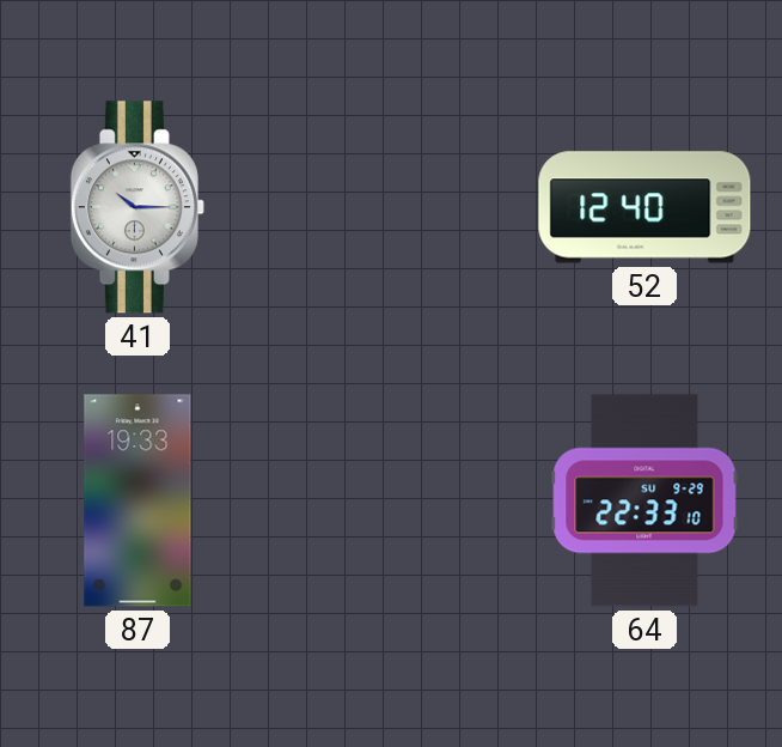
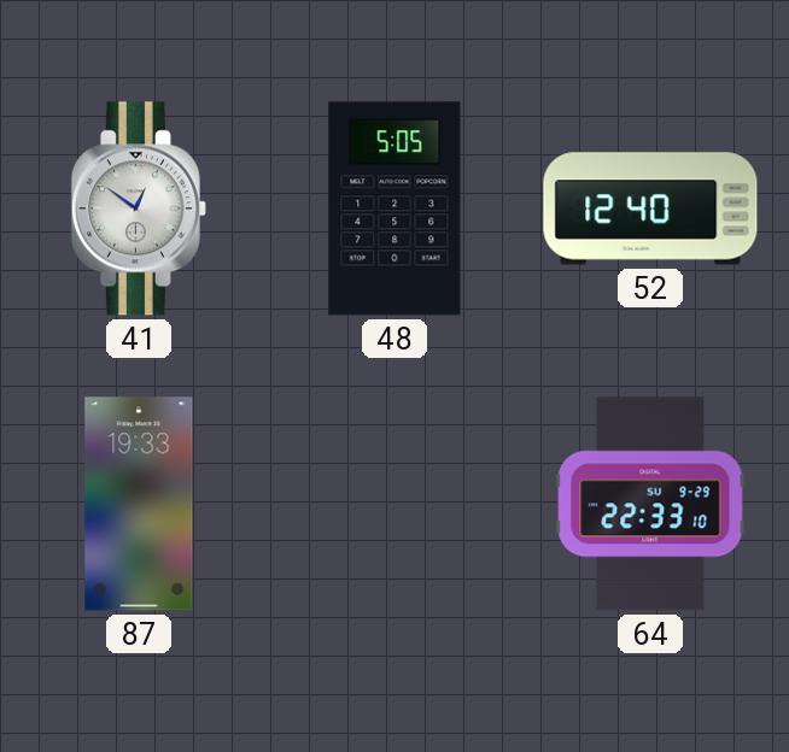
41: 10:15 -> 12:51 (139, 208)
48: none -> 5:05 (394, 208)
